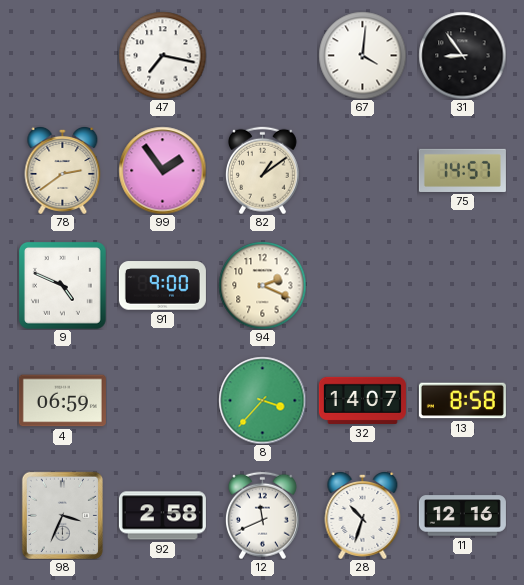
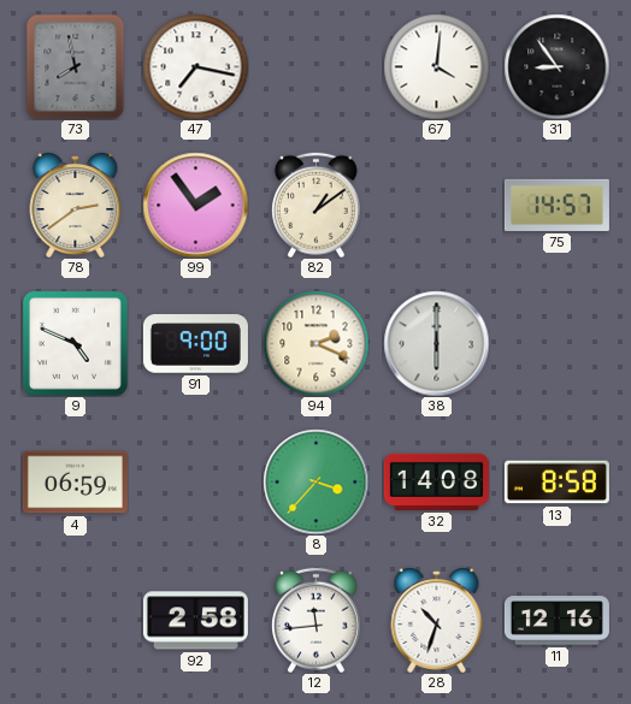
73: none -> 7:58 (76, 66)
38: none -> 6:00 (436, 343)
32: 14:07 -> 14:08 (436, 481)
98: 3:34 -> none (62, 515)
12: 11:41 -> 11:44 (315, 620)
